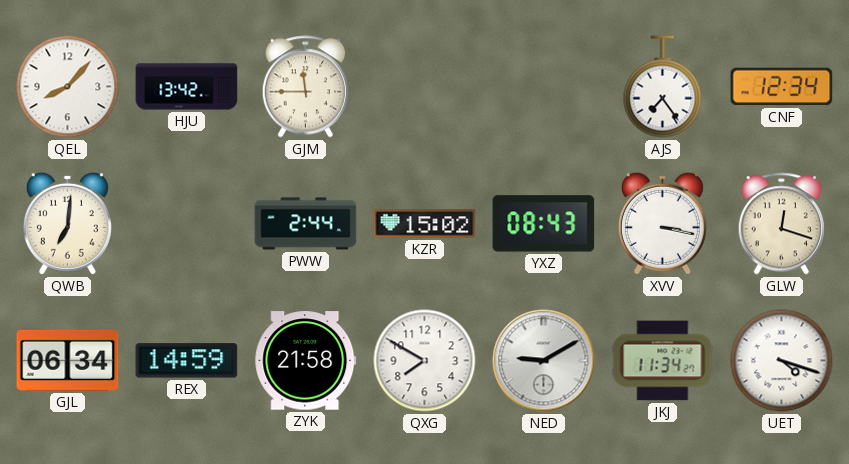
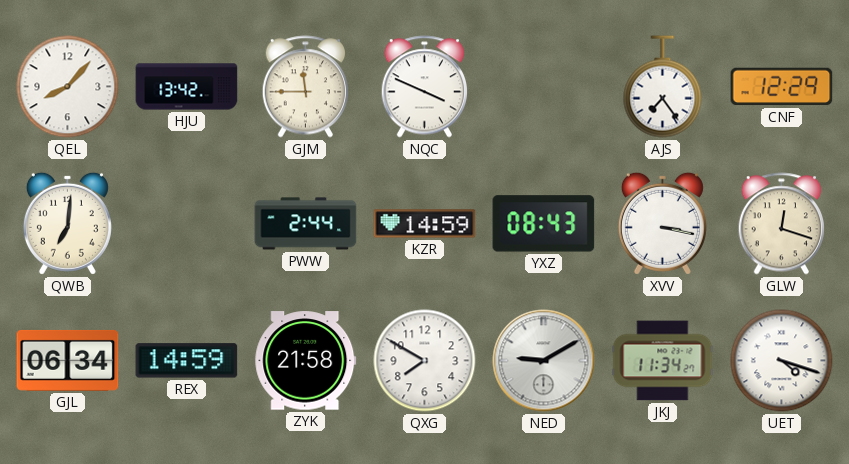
NQC: none -> 3:49 (424, 87)
CNF: 12:34 -> 12:29 (782, 87)
KZR: 15:02 -> 14:59 (425, 224)
